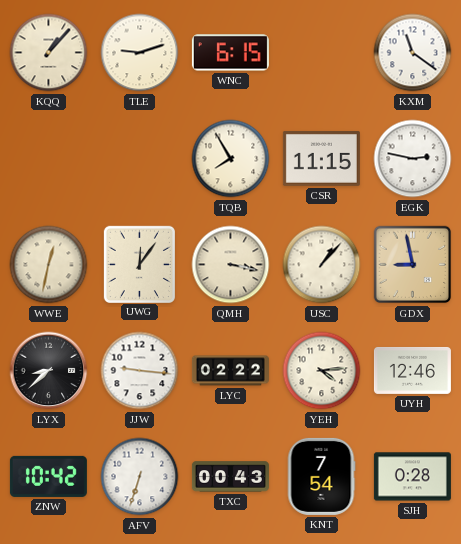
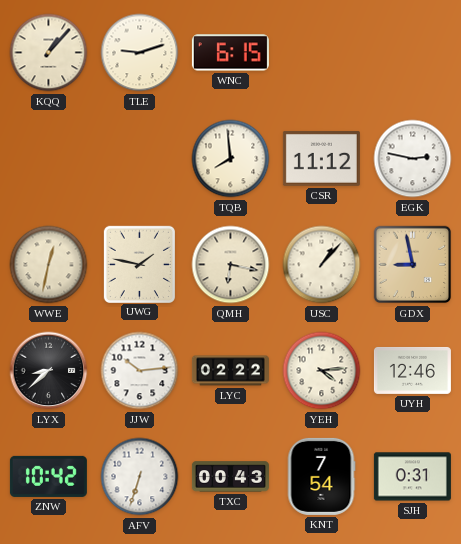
KXM: 11:21 -> none (413, 53)
TQB: 7:55 -> 7:59 (231, 159)
CSR: 11:15 -> 11:12 (321, 159)
UWG: 12:06 -> 1:47 (139, 264)
QMH: 3:17 -> 6:17 (231, 265)
JJW: 9:16 -> 10:14 (140, 371)
SJH: 0:28 -> 0:31 (412, 477)
